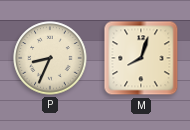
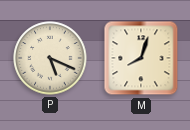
P: 8:34 -> 5:19 (50, 58)
